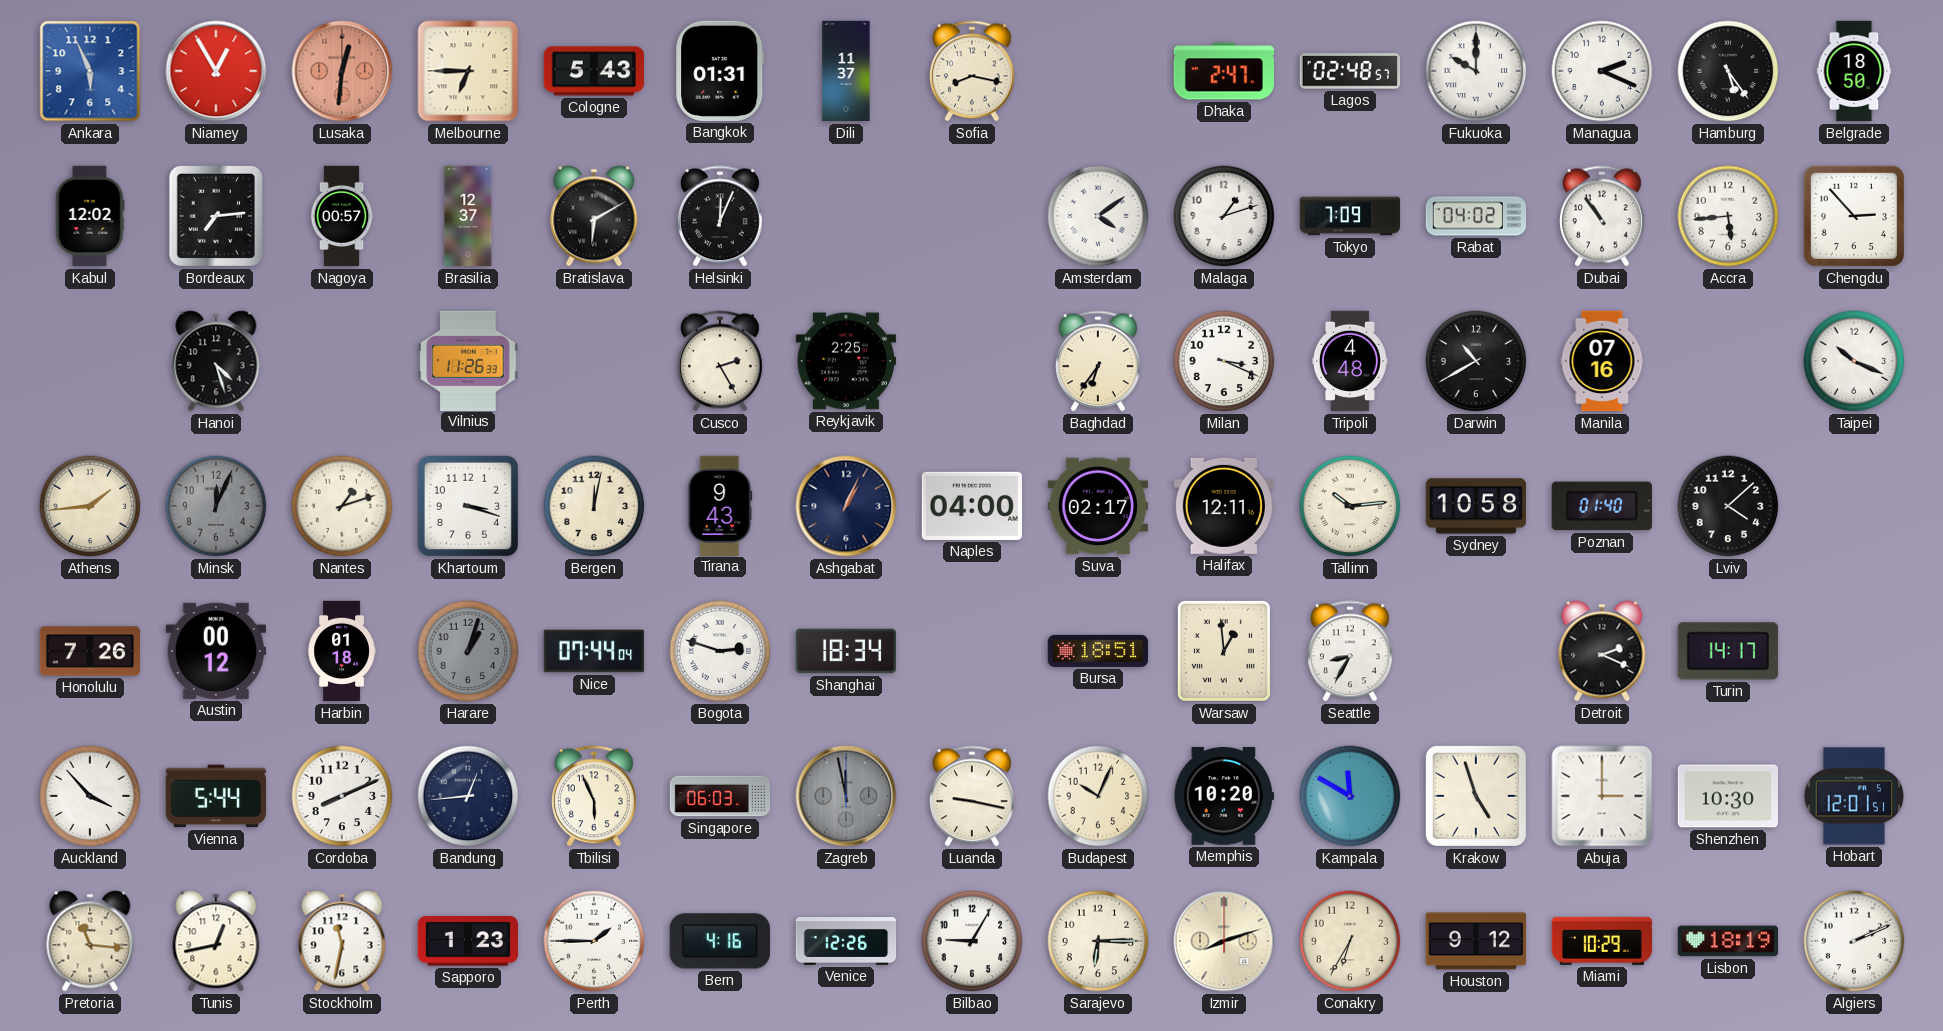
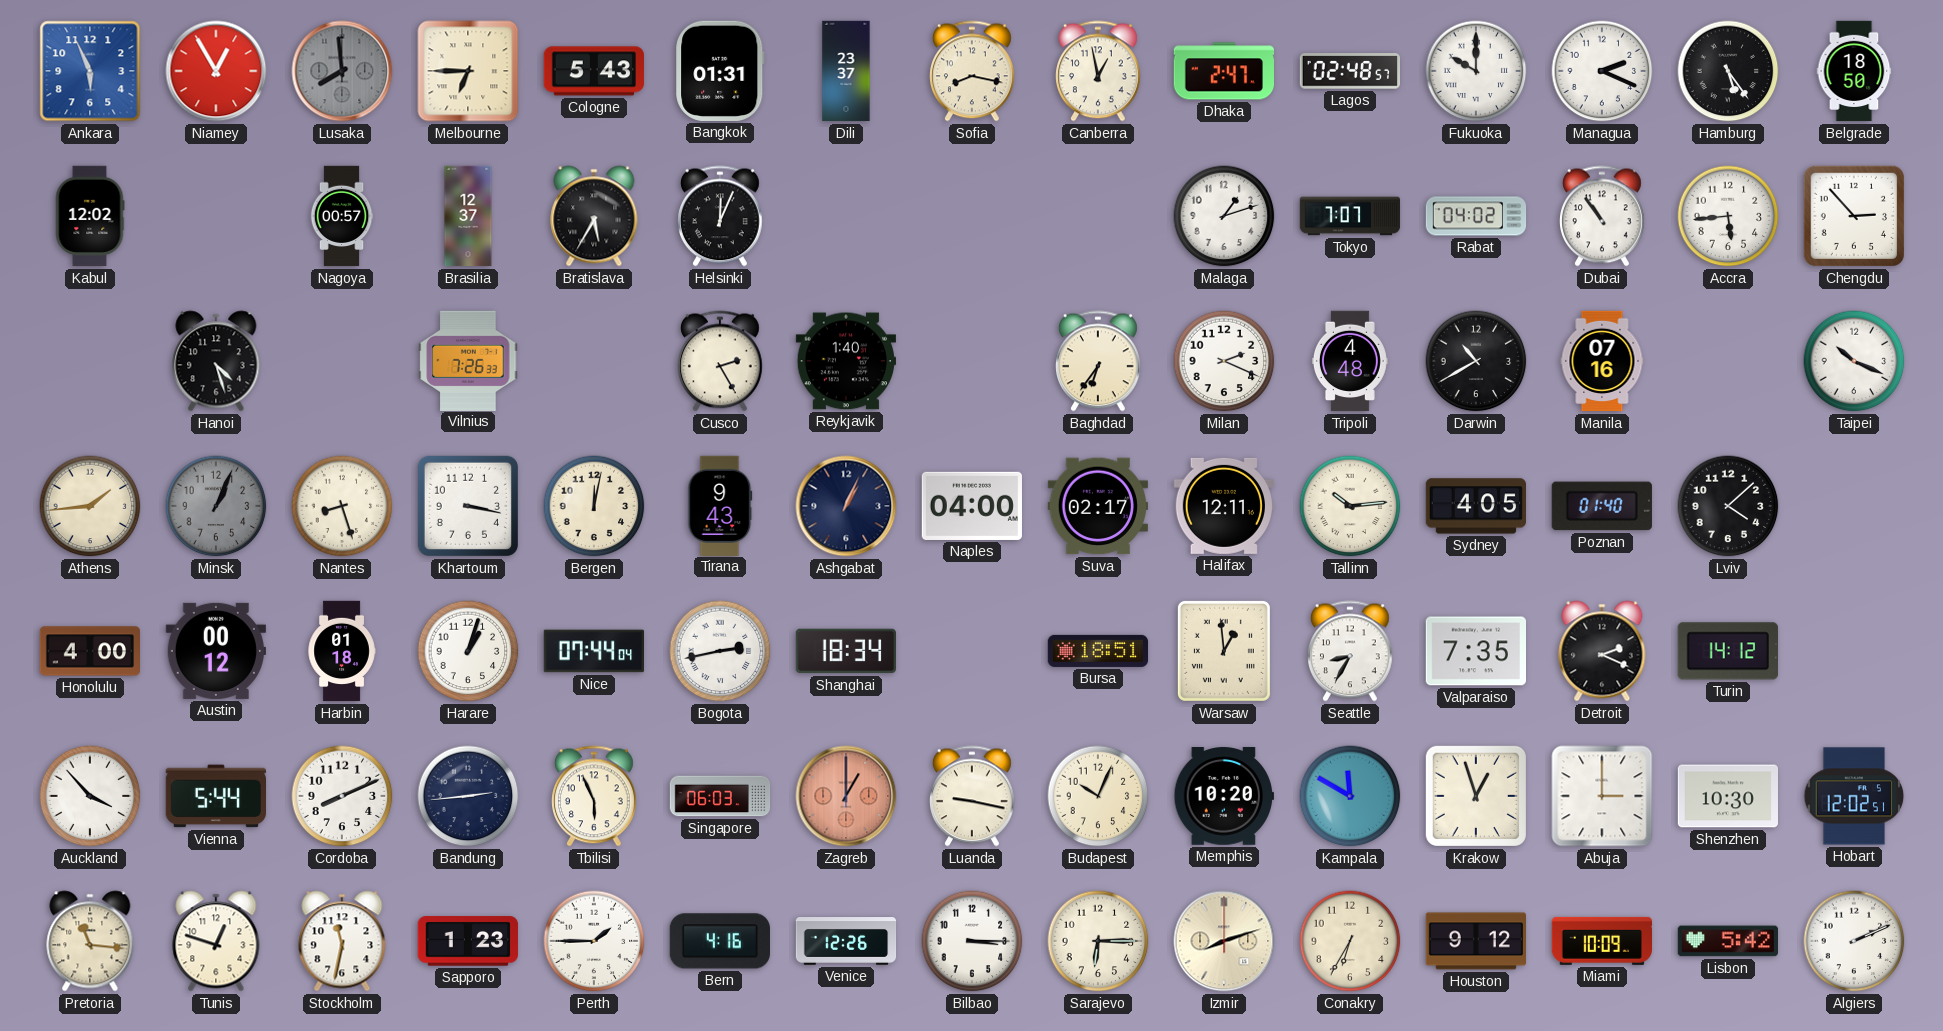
Lusaka: 12:31 -> 7:59 (342, 71)
Lusaka dial: salmon -> grey (342, 71)
Dili: 11:37 -> 23:37 (846, 71)
Canberra: none -> 12:58 (1099, 71)
Bordeaux: 7:14 -> none (216, 216)
Bratislava: 6:10 -> 5:35 (594, 216)
Amsterdam: 4:09 -> none (1098, 216)
Tokyo: 7:09 -> 7:07 (1350, 216)
Vilnius: 11:26 -> 7:26 (468, 360)
Reykjavik: 2:25 -> 1:40 (845, 361)
Milan: 3:19 -> 2:19 (1224, 361)
Minsk: 12:04 -> 1:04 (216, 506)
Nantes: 1:12 -> 8:27 (342, 506)
Khartoum: 3:18 -> 3:17 (468, 506)
Sydney: 10:58 -> 4:05 (1475, 506)
Honolulu: 7:26 -> 4:00 (89, 651)
Harare dial: grey -> white (468, 651)
Bogota: 2:48 -> 2:43 (720, 651)
Valparaiso: none -> 7:35 (1475, 651)
Turin: 14:17 -> 14:12 (1728, 651)
Bandung: 12:44 -> 2:44 (468, 796)
Zagreb: 11:58 -> 1:00 (846, 796)
Zagreb dial: grey -> salmon (846, 796)
Krakow: 4:57 -> 12:57 (1476, 796)
Hobart: 12:01 -> 12:02 (1854, 796)
Tunis: 12:43 -> 12:48 (216, 941)
Bilbao: 9:05 -> 3:15 (972, 941)
Miami: 10:29 -> 10:09 (1601, 941)
Lisbon: 18:19 -> 5:42 (1727, 941)
